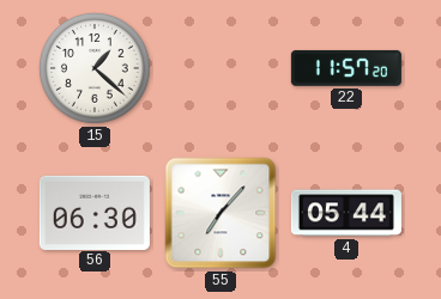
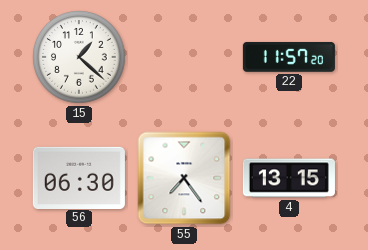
55: 7:07 -> 7:24 (184, 178)
4: 05:44 -> 13:15 (289, 178)
